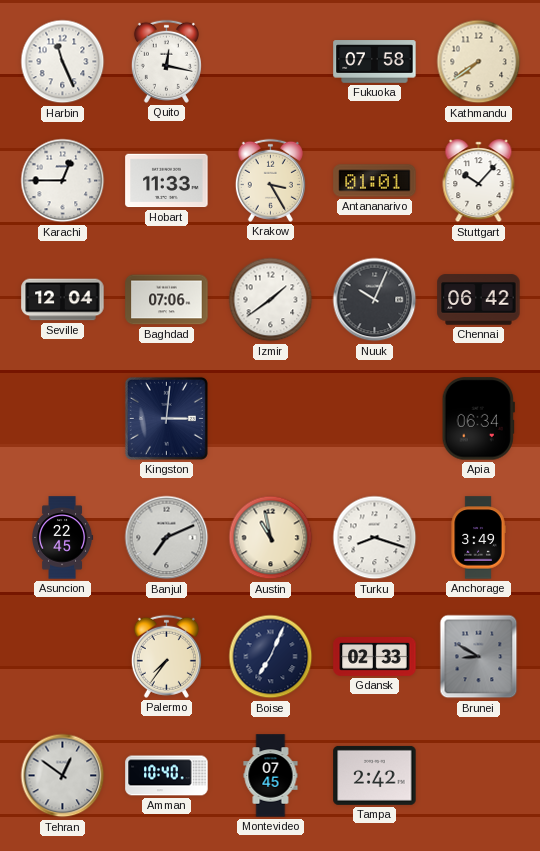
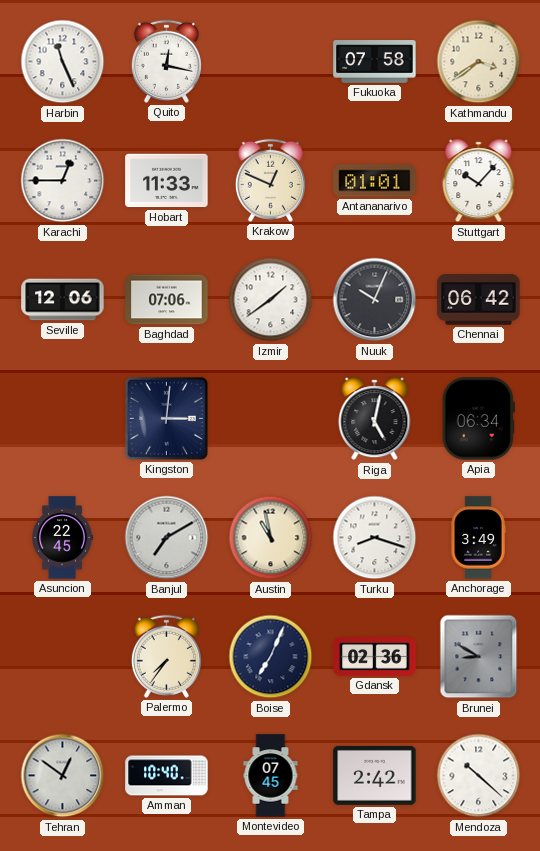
Kathmandu: 7:39 -> 3:39 (479, 62)
Krakow: 3:25 -> 12:49 (270, 180)
Seville: 12:04 -> 12:06 (63, 300)
Riga: none -> 5:02 (375, 419)
Banjul: 7:11 -> 7:10 (167, 538)
Gdansk: 02:33 -> 02:36 (375, 657)
Mendoza: none -> 10:22 (479, 776)
